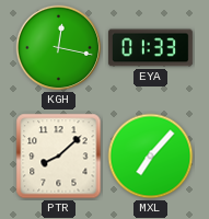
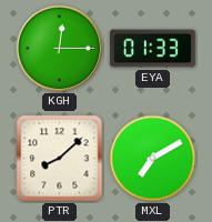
KGH: 12:17 -> 12:15 (60, 49)
MXL: 7:07 -> 7:10 (153, 159)
